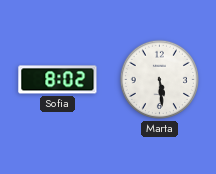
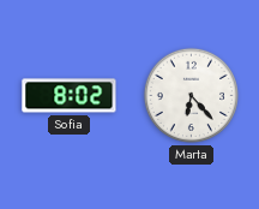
Marta: 5:29 -> 6:23 (191, 95)
